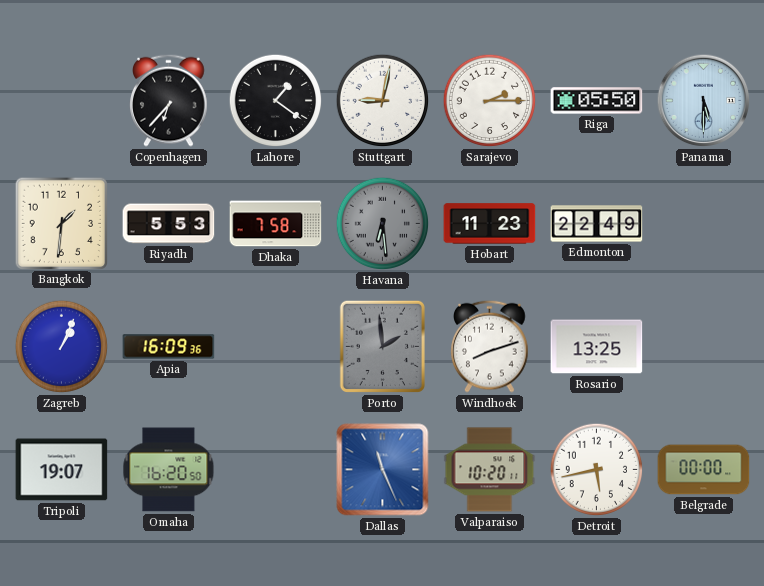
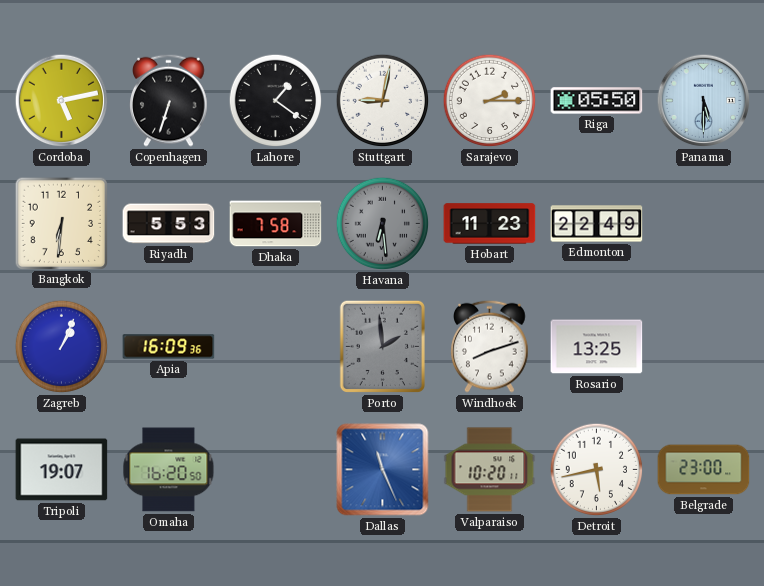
Cordoba: none -> 5:13 (62, 101)
Copenhagen: 6:37 -> 6:33 (169, 100)
Bangkok: 1:31 -> 6:31 (61, 223)
Belgrade: 00:00 -> 23:00 (704, 470)
